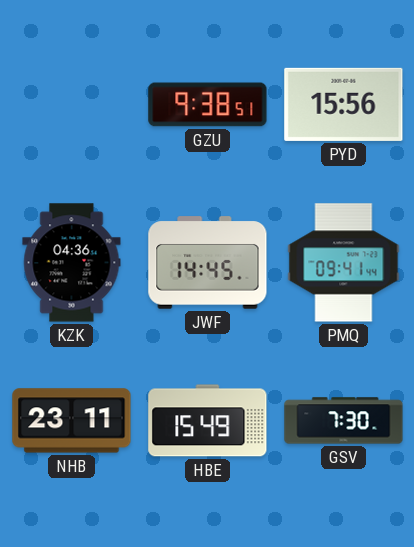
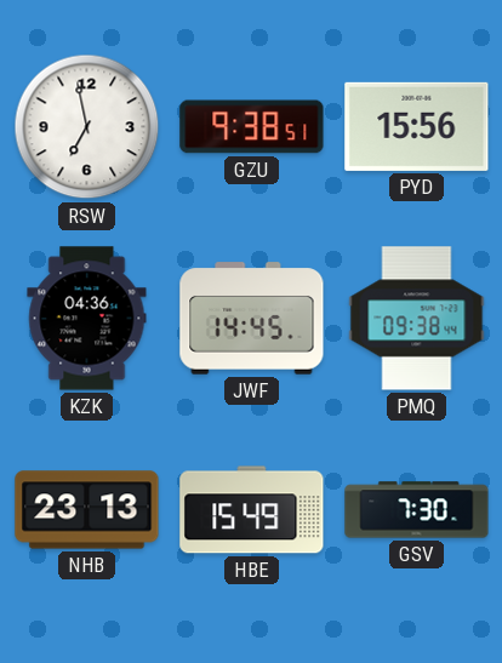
RSW: none -> 6:58 (87, 127)
PMQ: 09:41 -> 09:38 (417, 319)
NHB: 23:11 -> 23:13 (87, 510)
